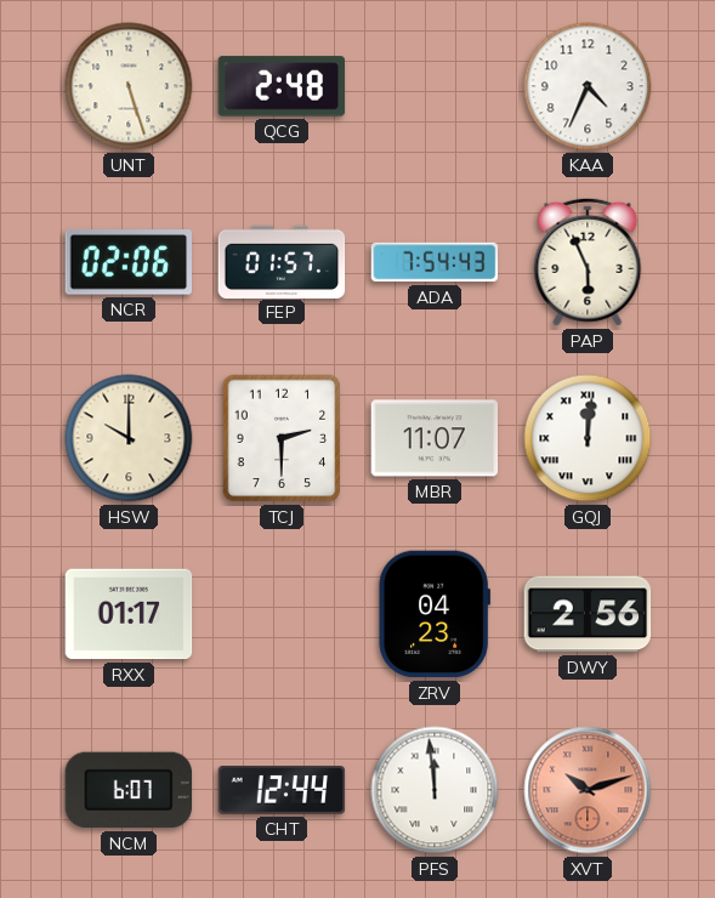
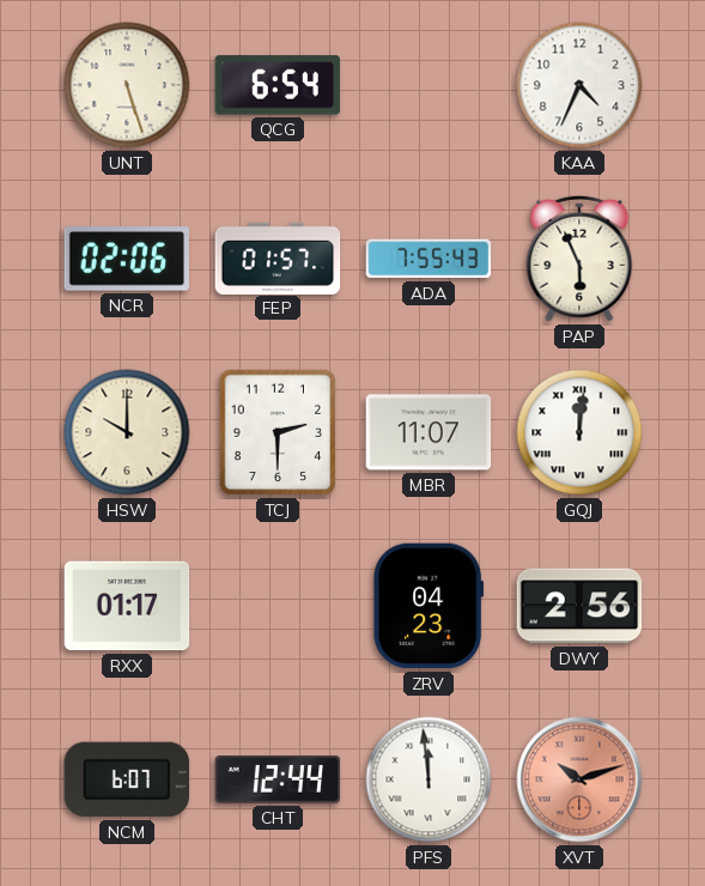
QCG: 2:48 -> 6:54 (278, 85)
ADA: 7:54 -> 7:55 (429, 259)
